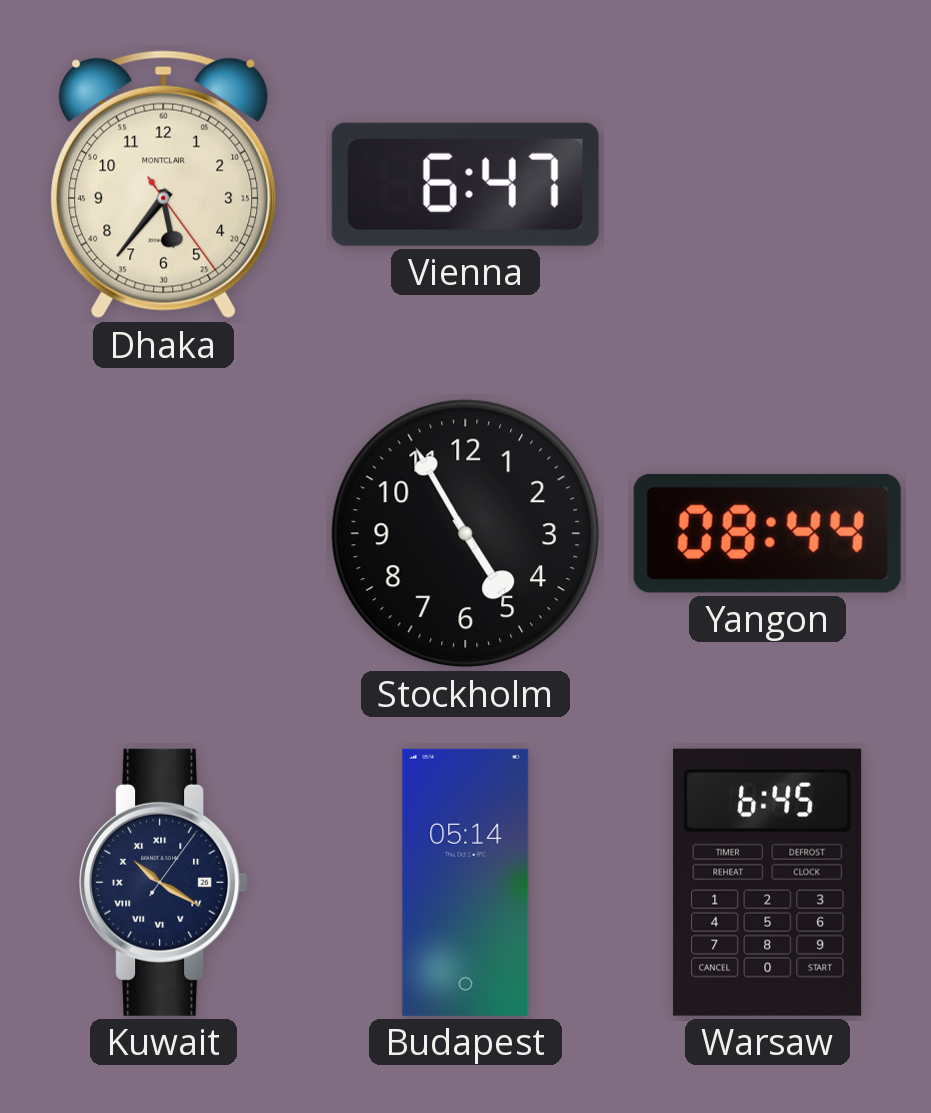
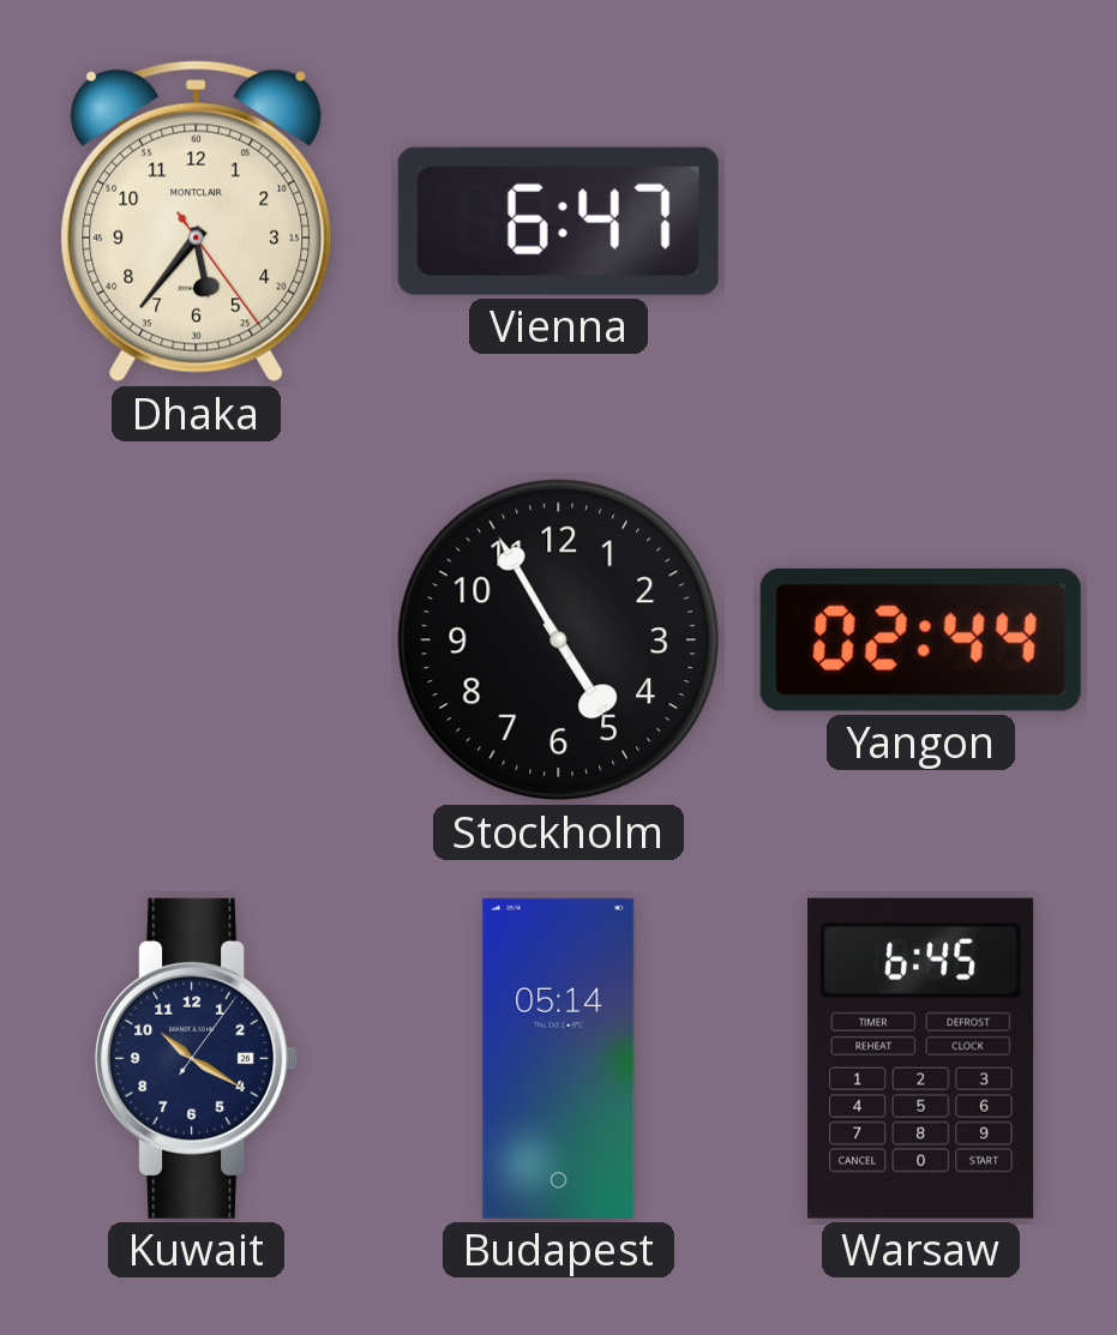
Yangon: 08:44 -> 02:44 (920, 639)
Kuwait numerals: Roman -> Arabic (197, 1058)
